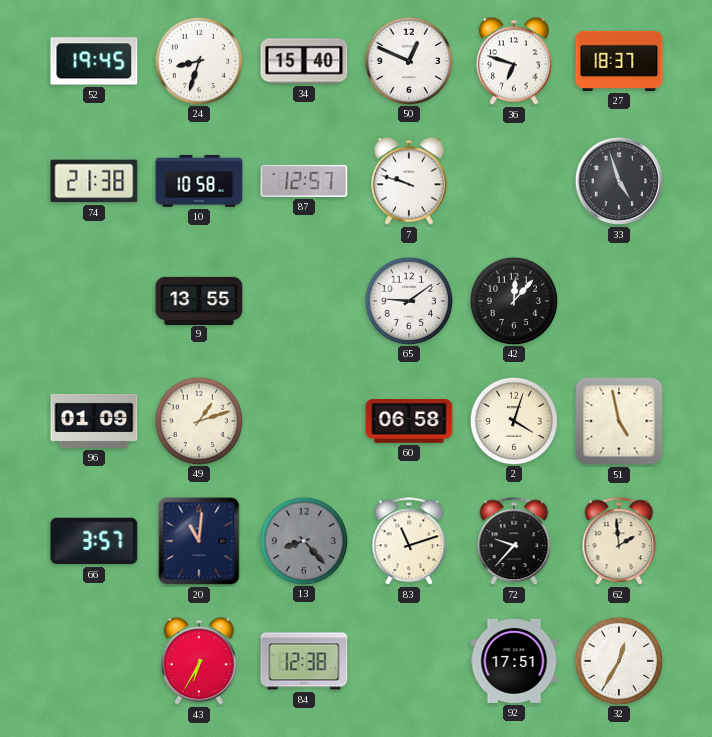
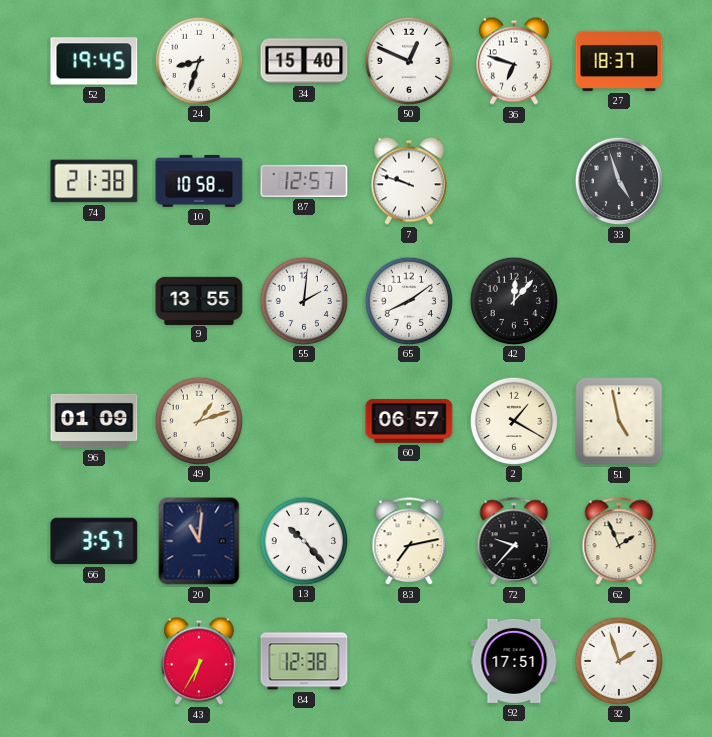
55: none -> 2:01 (303, 300)
65: 9:09 -> 8:09 (408, 300)
60: 06:58 -> 06:57 (409, 421)
2: 4:03 -> 1:20 (513, 420)
13: 8:23 -> 10:23 (303, 540)
13 dial: grey -> white (303, 540)
83: 11:12 -> 7:13 (409, 542)
62: 1:59 -> 1:56 (619, 542)
32: 12:35 -> 1:57 (618, 660)
